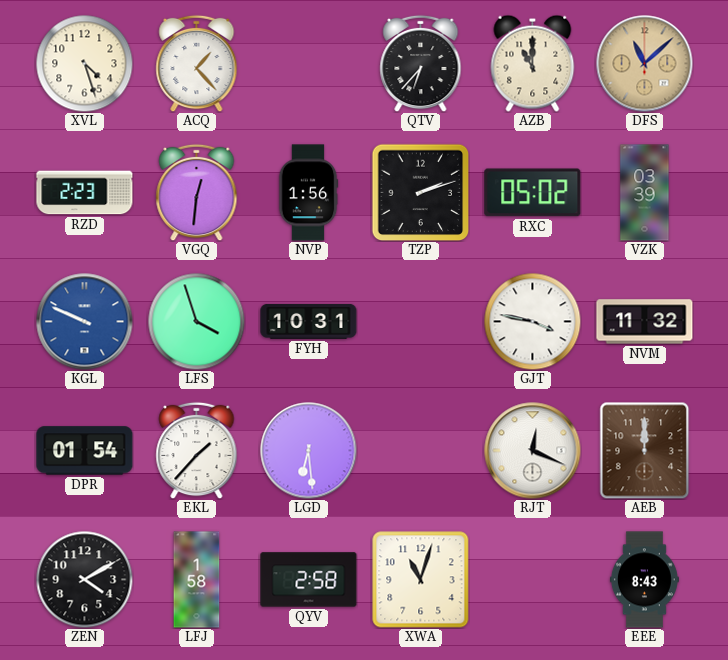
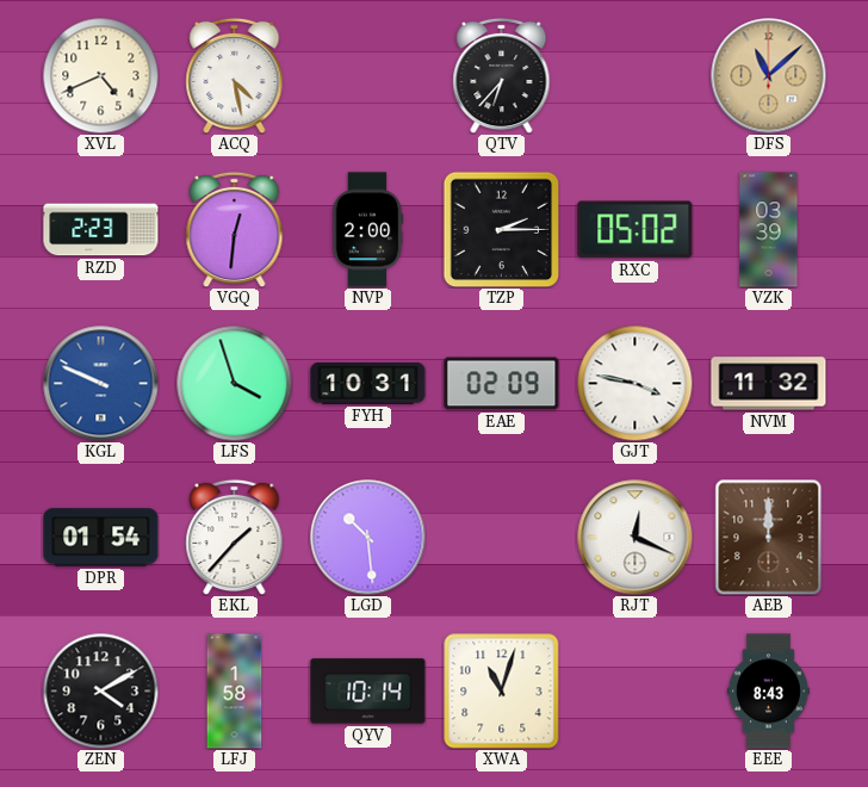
XVL: 4:27 -> 4:41 (100, 75)
ACQ: 1:23 -> 4:28 (235, 75)
AZB: 11:00 -> none (533, 63)
NVP: 1:56 -> 2:00 (367, 230)
TZP: 2:12 -> 2:15 (501, 229)
EAE: none -> 02:09 (502, 384)
LGD: 6:29 -> 10:29 (368, 538)
QYV: 2:58 -> 10:14 (368, 692)
